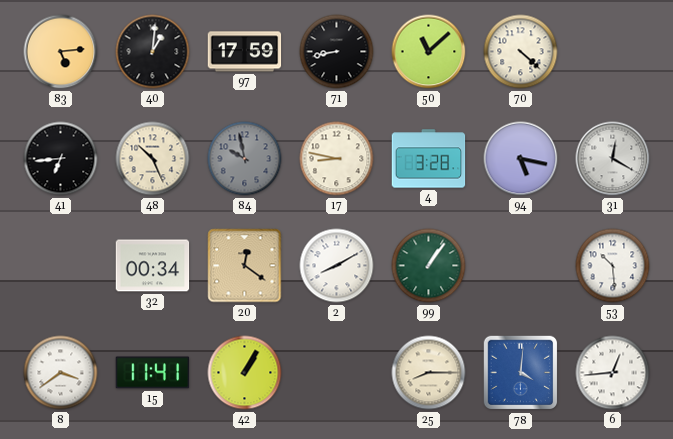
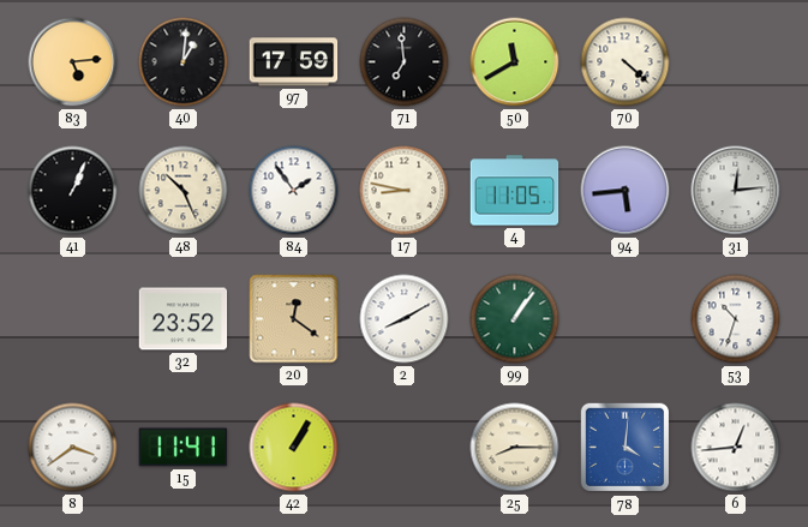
71: 8:43 -> 6:59 (405, 62)
50: 11:08 -> 11:40 (515, 62)
41: 6:44 -> 1:04 (73, 191)
84: 9:58 -> 1:54 (294, 191)
84 dial: grey -> white (294, 191)
4: 3:28 -> 11:05 (515, 191)
94: 5:17 -> 5:44 (626, 191)
31: 12:20 -> 12:14 (736, 191)
32: 00:34 -> 23:52 (184, 319)
53: 10:29 -> 10:33 (736, 319)
